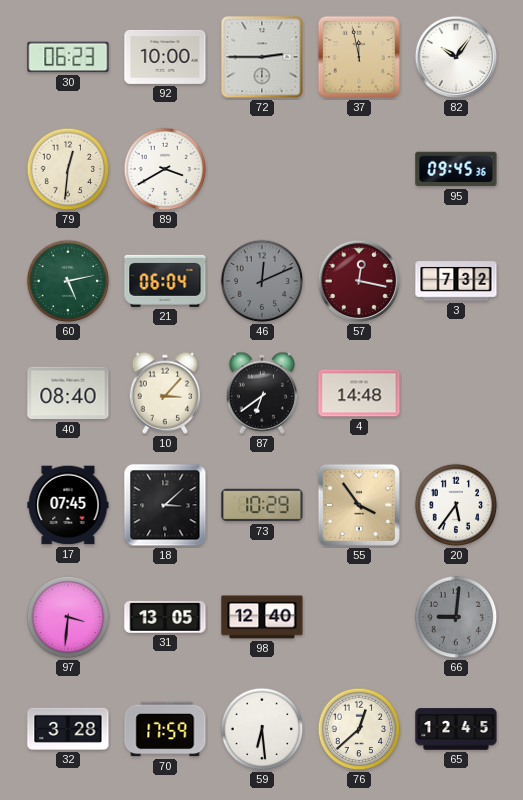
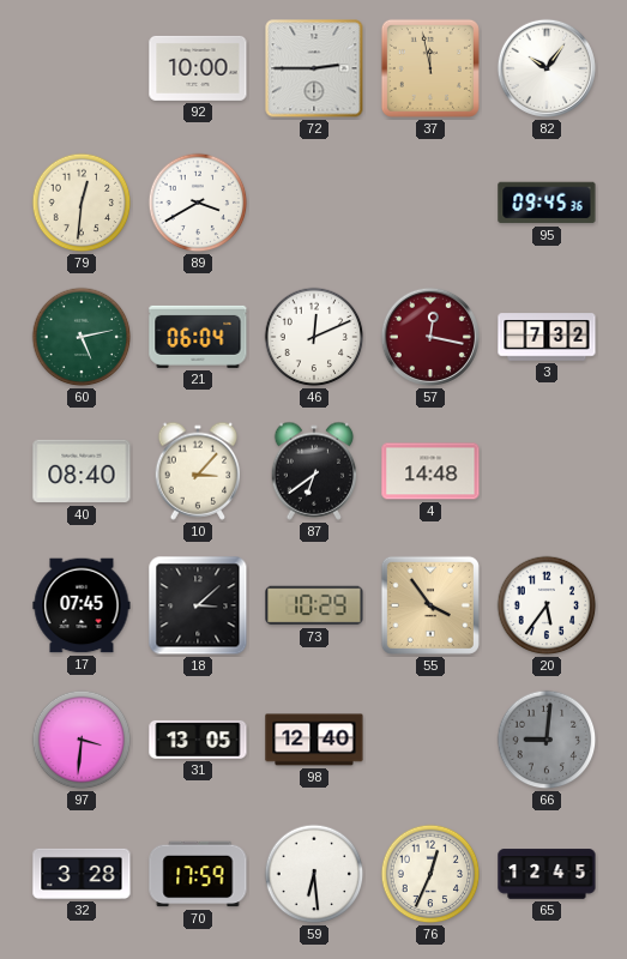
30: 06:23 -> none (68, 57)
46 dial: grey -> white (314, 337)
76: 12:38 -> 12:34 (430, 874)
